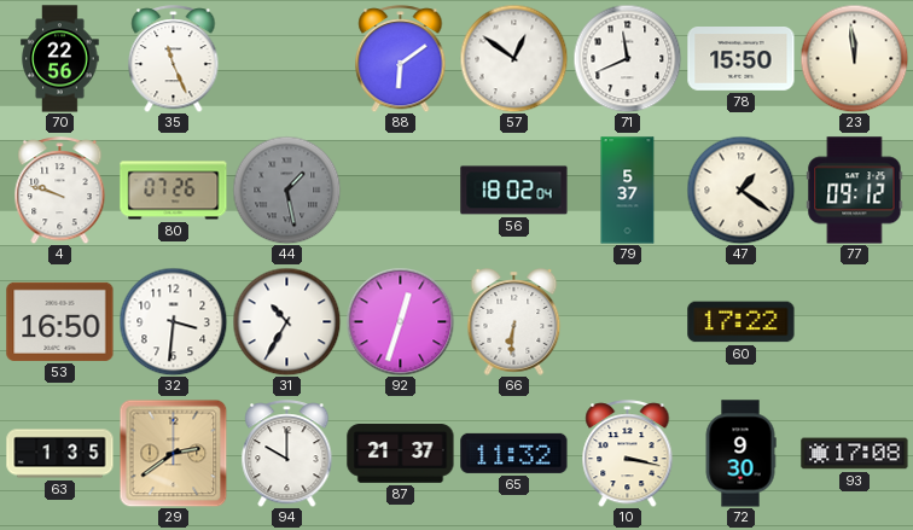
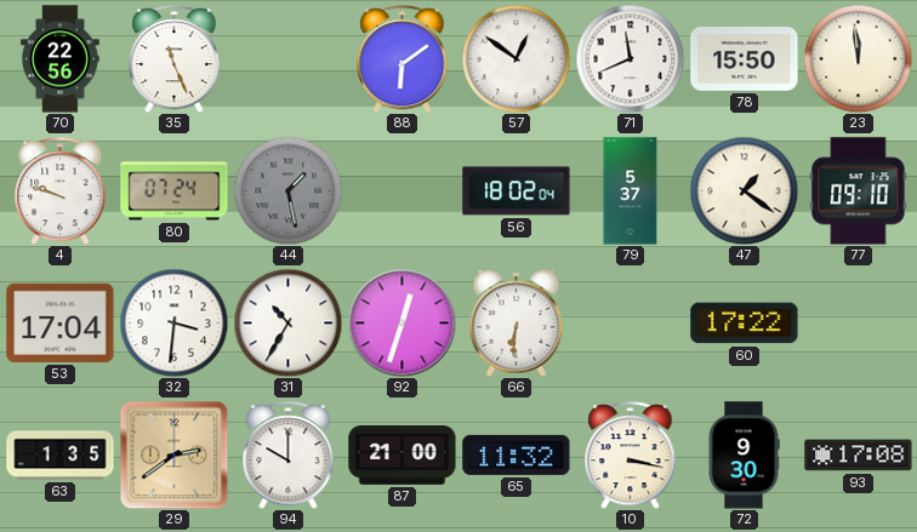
80: 07:26 -> 07:24 (175, 191)
77: 09:12 -> 09:10 (859, 191)
53: 16:50 -> 17:04 (61, 322)
87: 21:37 -> 21:00 (403, 456)
